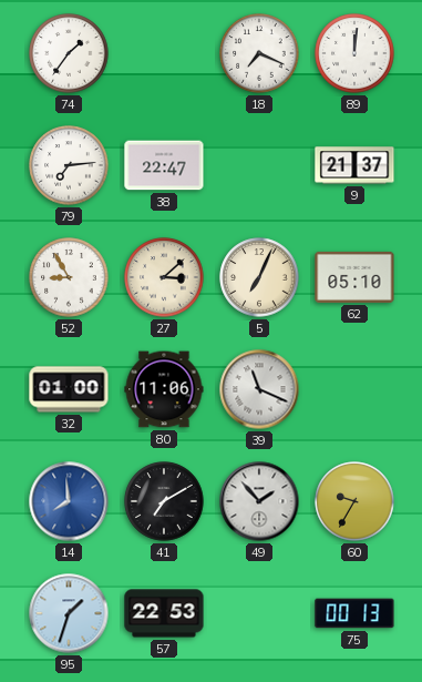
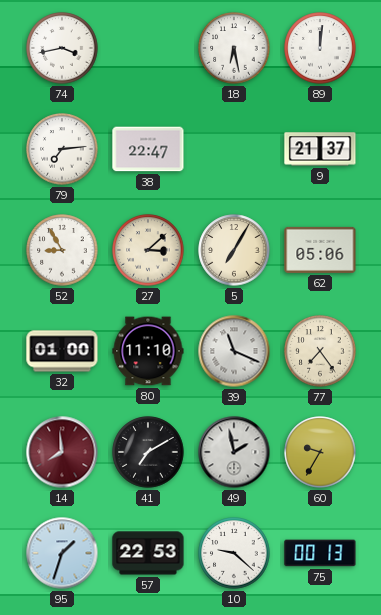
74: 1:36 -> 3:43 (62, 48)
18: 7:19 -> 6:28 (234, 48)
5: 7:04 -> 7:05 (234, 250)
62: 05:10 -> 05:06 (320, 250)
80: 11:06 -> 11:10 (148, 351)
77: none -> 7:24 (320, 351)
14 dial: blue -> burgundy (62, 452)
49: 1:53 -> 1:58 (234, 452)
10: none -> 9:22 (234, 553)
